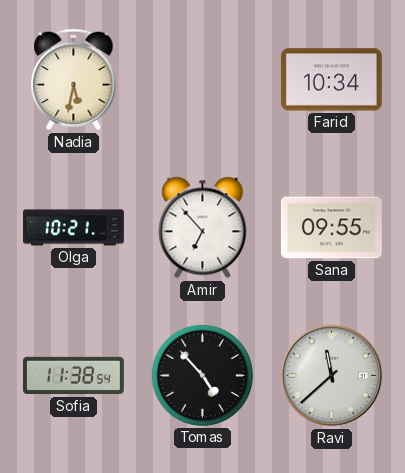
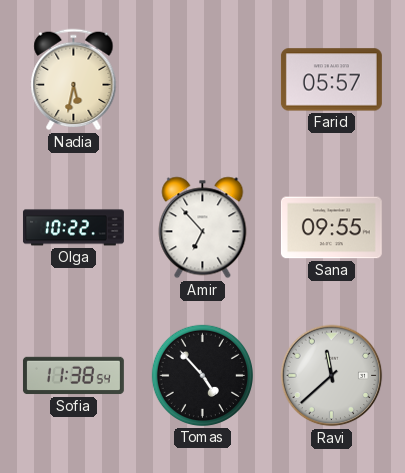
Farid: 10:34 -> 05:57 (331, 80)
Olga: 10:21 -> 10:22 (73, 228)
